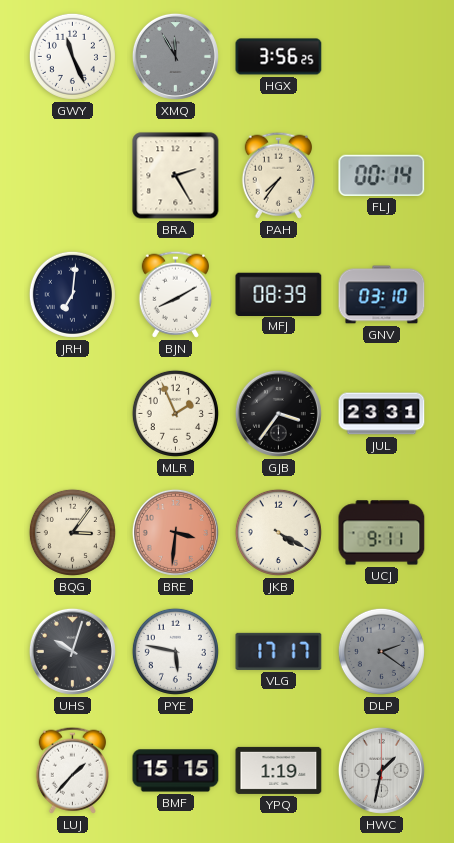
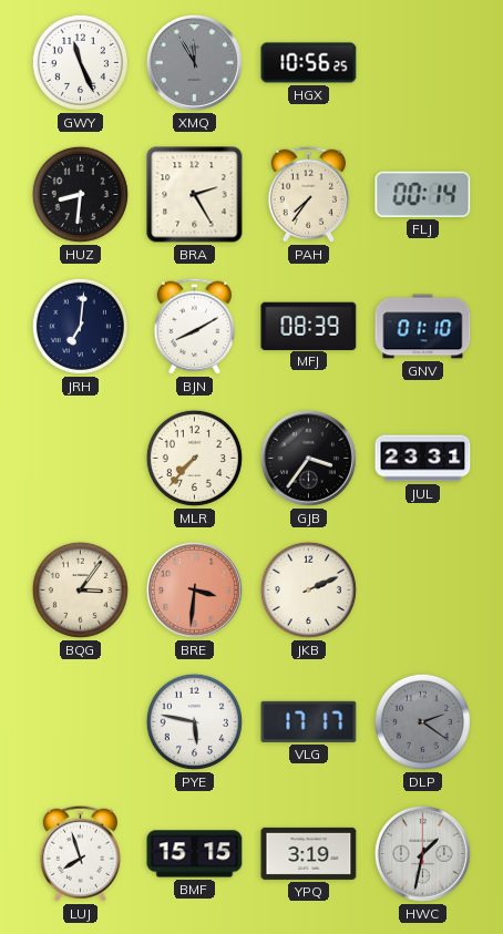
HGX: 3:56 -> 10:56 (309, 63)
HUZ: none -> 8:31 (80, 194)
GNV: 03:10 -> 01:10 (423, 327)
MLR: 1:56 -> 7:37 (194, 458)
JKB: 4:20 -> 2:11 (308, 589)
UCJ: 9:11 -> none (382, 533)
UHS: 10:03 -> none (72, 651)
LUJ: 1:37 -> 7:57 (80, 853)
YPQ: 1:19 -> 3:19 (309, 853)
